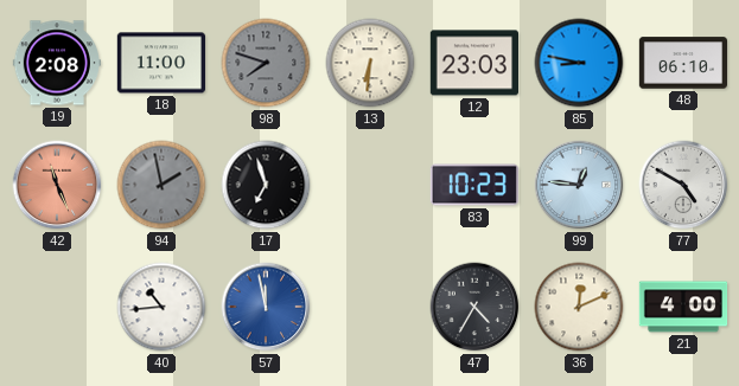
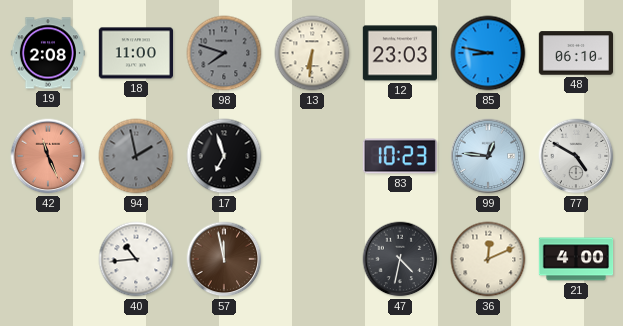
57 dial: blue -> brown (224, 259)
47: 4:35 -> 4:32 (400, 259)
